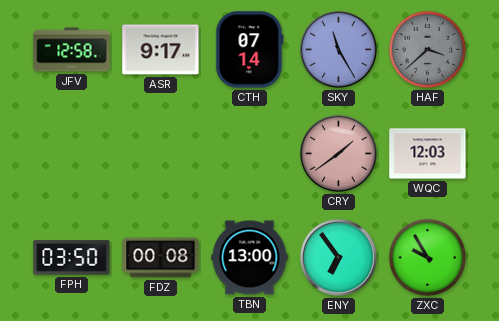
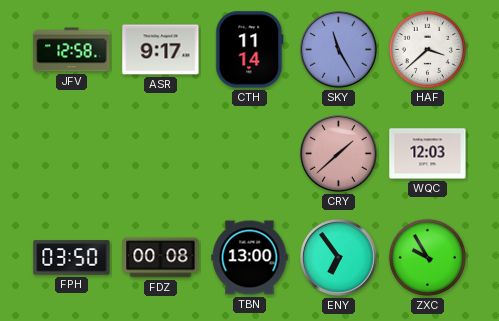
CTH: 07:14 -> 11:14 (250, 50)
HAF dial: grey -> white (427, 49)
CRY: 1:39 -> 1:38 (339, 154)
